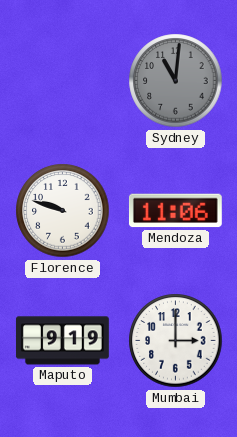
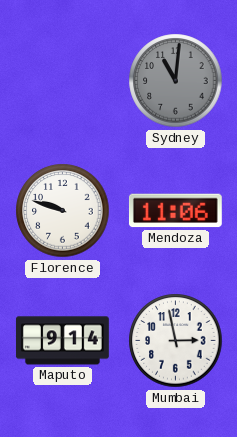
Maputo: 9:19 -> 9:14 (62, 341)
Mumbai: 3:00 -> 2:58 (176, 341)
